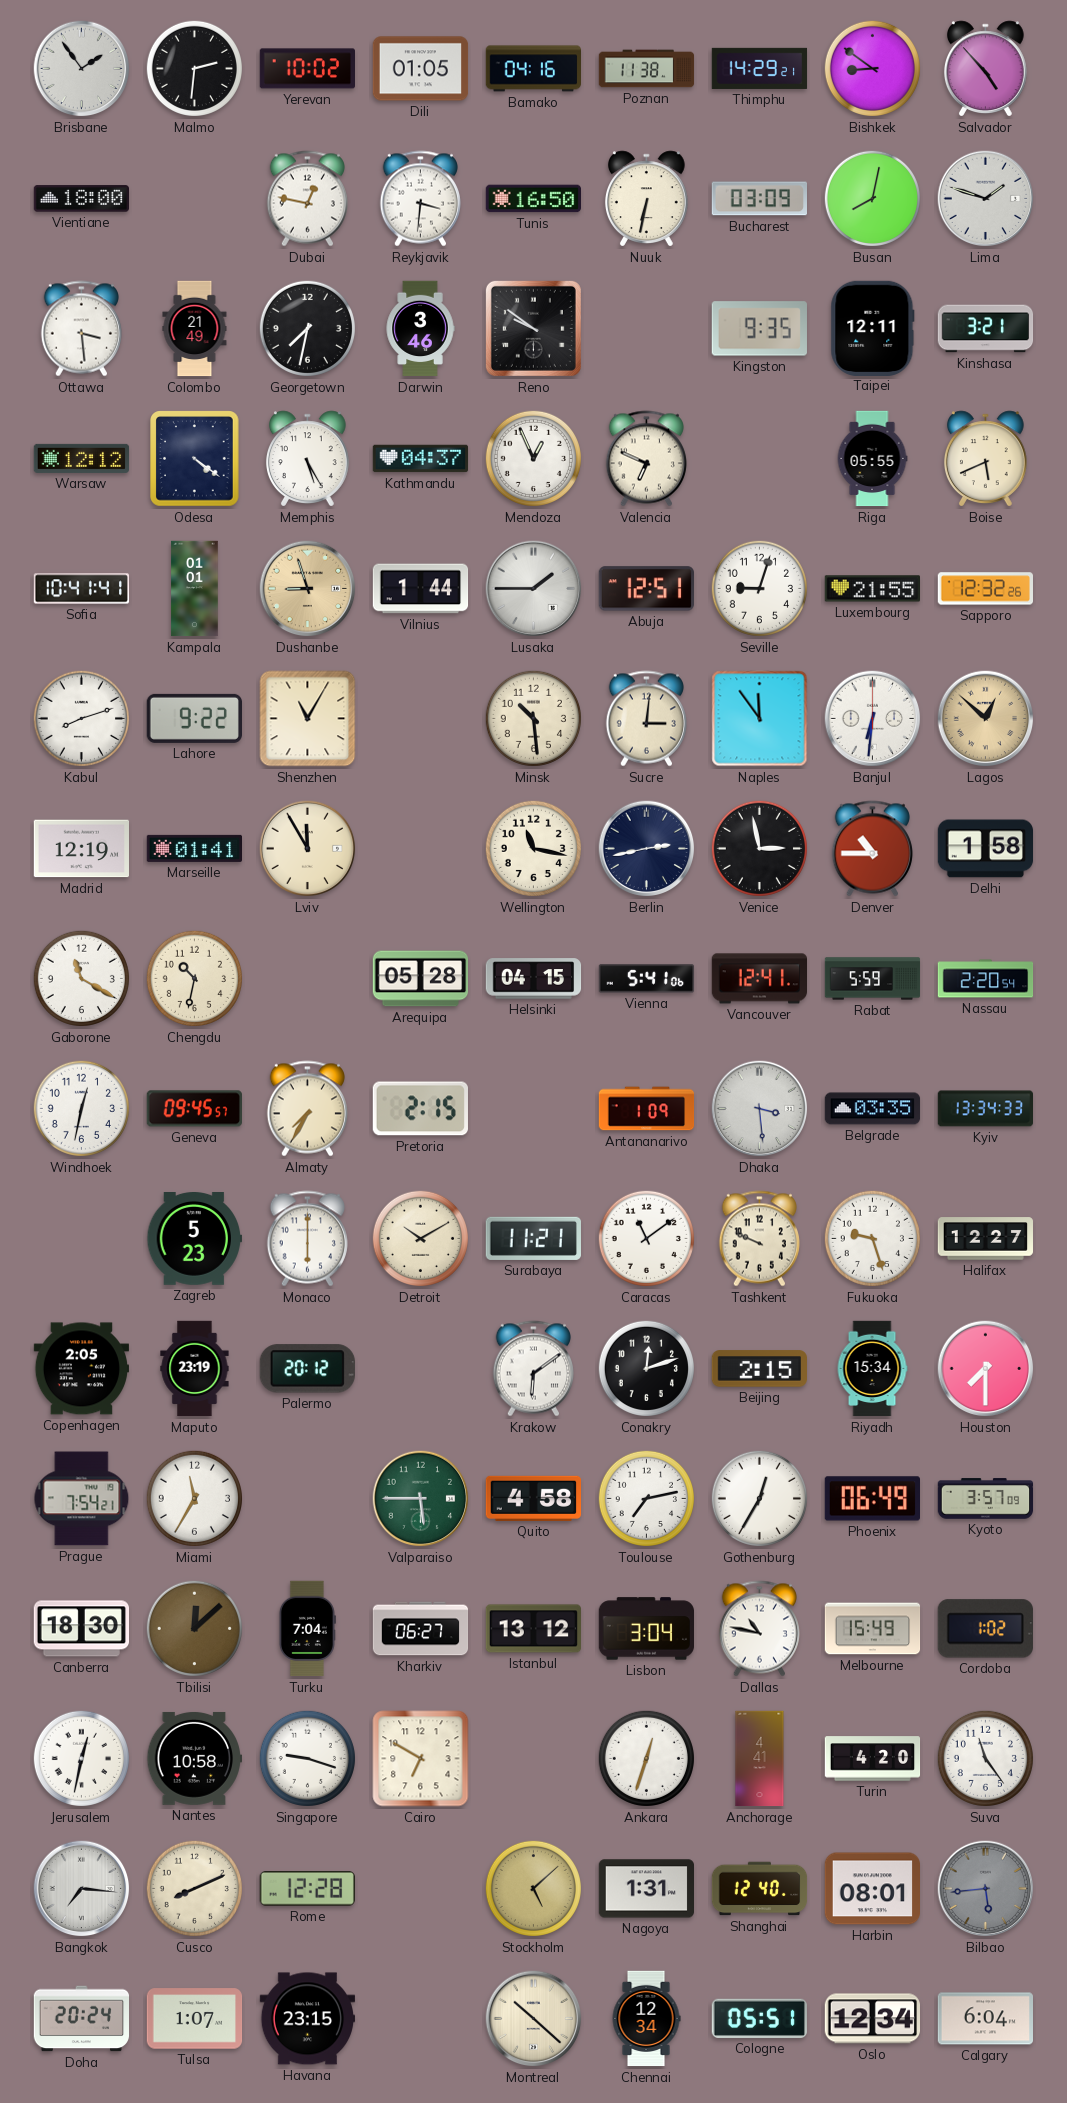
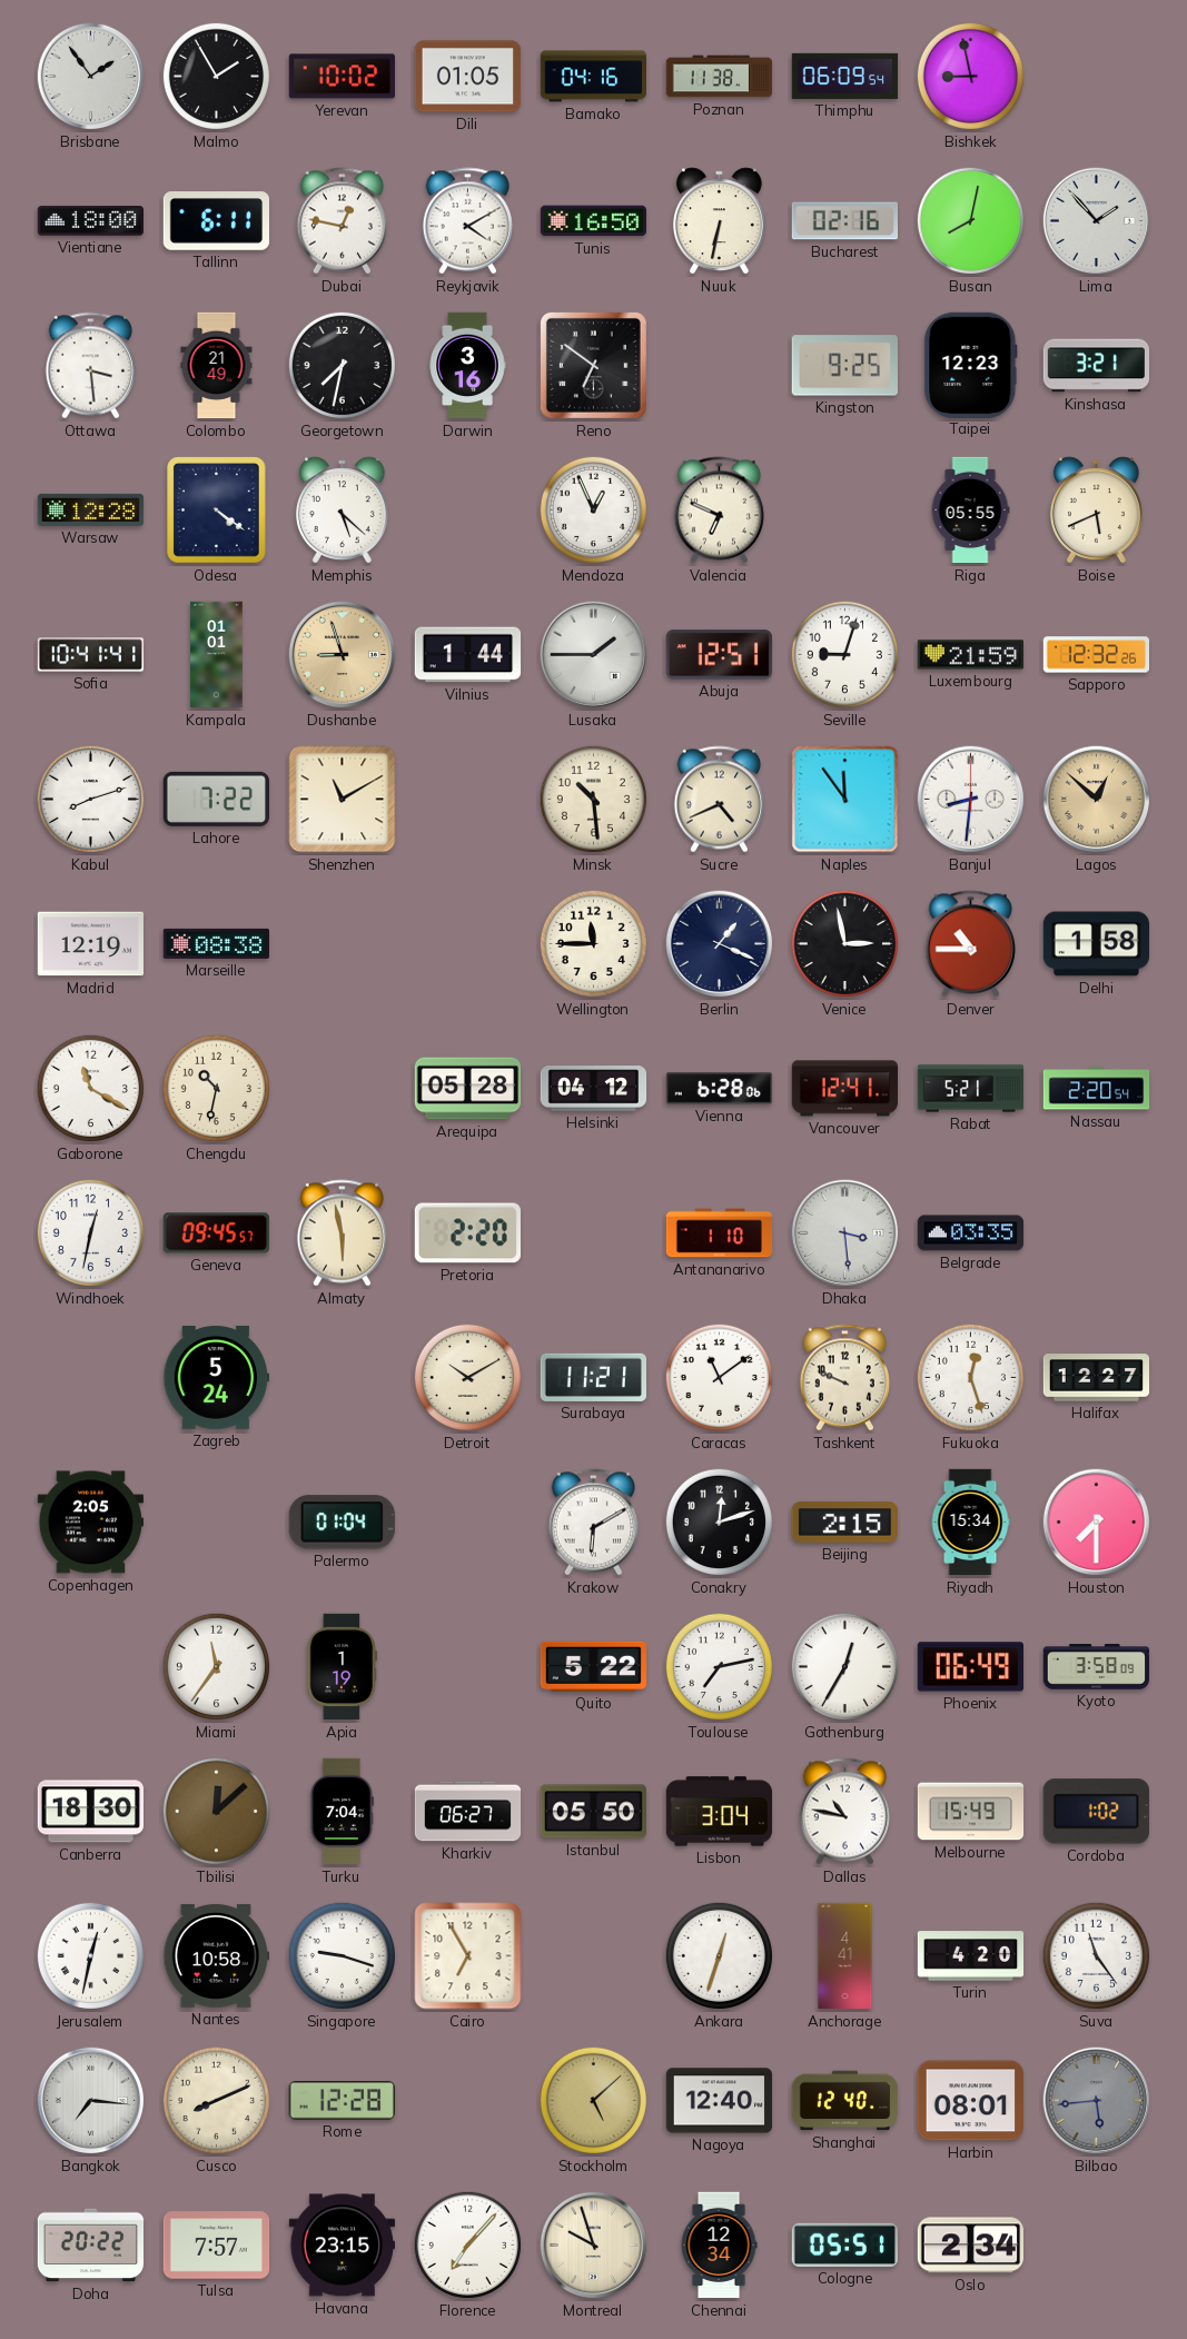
Malmo: 2:31 -> 1:55 (216, 76)
Thimphu: 14:29 -> 06:09 (845, 76)
Bishkek: 8:51 -> 8:58 (970, 76)
Salvador: 4:53 -> none (985, 69)
Tallinn: none -> 6:11 (216, 221)
Reykjavik: 3:31 -> 4:10 (467, 221)
Bucharest: 03:09 -> 02:16 (844, 221)
Lima: 1:48 -> 1:53 (1097, 221)
Darwin: 3:46 -> 3:16 (467, 366)
Reno: 9:51 -> 6:51 (593, 365)
Kingston: 9:35 -> 9:25 (844, 366)
Taipei: 12:11 -> 12:23 (971, 365)
Warsaw: 12:12 -> 12:28 (91, 509)
Memphis: 5:25 -> 5:22 (342, 511)
Kathmandu: 04:37 -> none (421, 459)
Luxembourg: 21:55 -> 21:59 (970, 655)
Lahore: 9:22 -> 7:22 (216, 799)
Shenzhen: 11:05 -> 11:10 (343, 800)
Sucre: 3:01 -> 4:41 (719, 800)
Banjul: 6:31 -> 8:31 (971, 800)
Marseille: 01:41 -> 08:38 (216, 943)
Lviv: 11:55 -> none (308, 849)
Wellington: 11:17 -> 11:45 (593, 943)
Berlin: 2:43 -> 1:19 (720, 944)
Helsinki: 04:15 -> 04:12 (594, 1089)
Vienna: 5:41 -> 6:28 (720, 1089)
Rabat: 5:59 -> 5:21 (971, 1089)
Almaty: 7:35 -> 5:58 (342, 1233)
Pretoria: 2:15 -> 2:20 (467, 1233)
Antananarivo: 1:09 -> 1:10 (720, 1233)
Kyiv: 13:34 -> none (985, 1109)
Zagreb: 5:23 -> 5:24 (216, 1378)
Monaco: 6:00 -> none (307, 1239)
Fukuoka: 9:27 -> 12:27 (970, 1377)
Maputo: 23:19 -> none (195, 1369)
Palermo: 20:12 -> 01:04 (342, 1523)
Krakow: 6:09 -> 6:10 (593, 1523)
Prague: 7:54 -> none (82, 1499)
Miami: 11:35 -> 11:36 (216, 1666)
Apia: none -> 1:19 (342, 1667)
Valparaiso: 5:45 -> none (421, 1499)
Quito: 4:58 -> 5:22 (593, 1666)
Kyoto: 3:57 -> 3:58 (1097, 1667)
Istanbul: 13:12 -> 05:50 (593, 1812)
Cairo: 6:50 -> 6:55 (468, 1956)
Nagoya: 1:31 -> 12:40 (720, 2101)
Doha: 20:24 -> 20:22 (91, 2246)
Tulsa: 1:07 -> 7:57 (217, 2246)
Florence: none -> 7:07 (467, 2244)
Montreal: 10:22 -> 9:57 (594, 2246)
Oslo: 12:34 -> 2:34 (971, 2246)
Calgary: 6:04 -> none (985, 2019)
